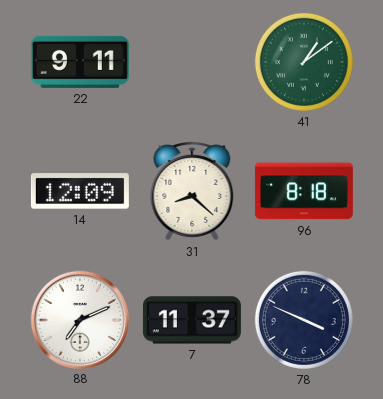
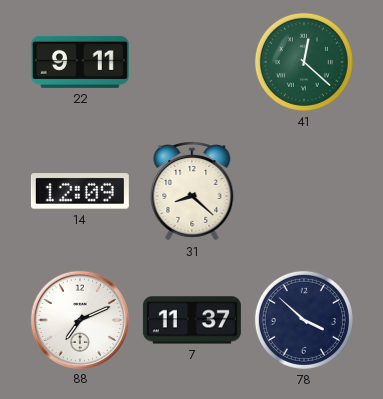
41: 1:09 -> 12:22 (304, 62)
96: 8:18 -> none (304, 191)
78: 3:49 -> 3:52 (304, 320)
